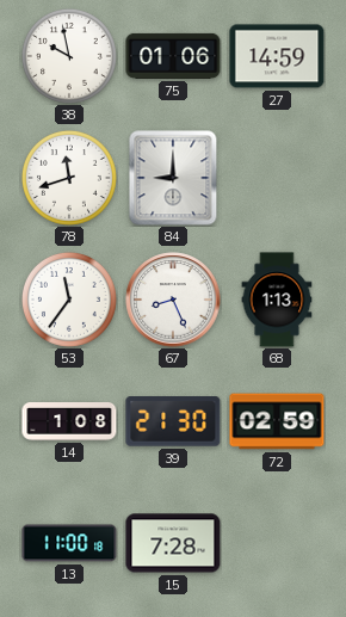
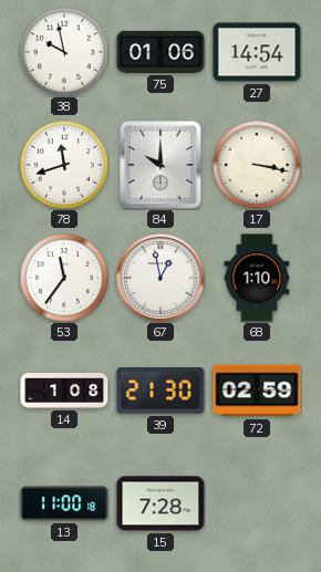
27: 14:59 -> 14:54 (257, 52)
84: 9:00 -> 10:00 (161, 165)
17: none -> 3:17 (257, 165)
67: 8:26 -> 12:58 (161, 278)
68: 1:13 -> 1:10 (257, 278)
